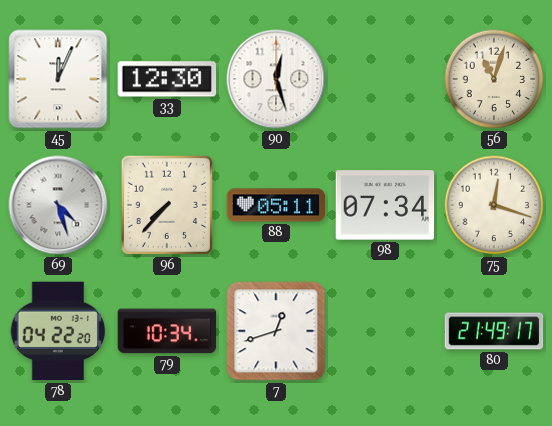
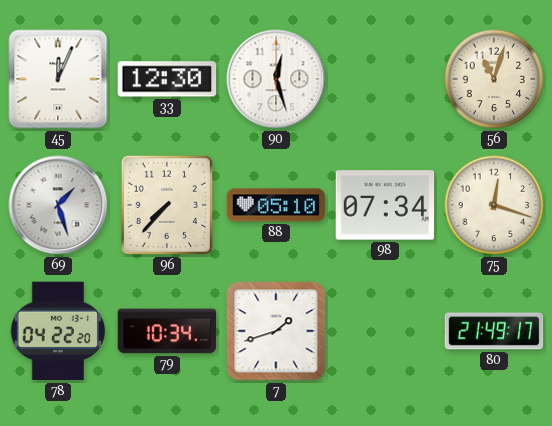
69: 4:27 -> 1:27 (58, 205)
88: 05:11 -> 05:10 (276, 205)
7: 12:42 -> 1:42 (276, 331)
